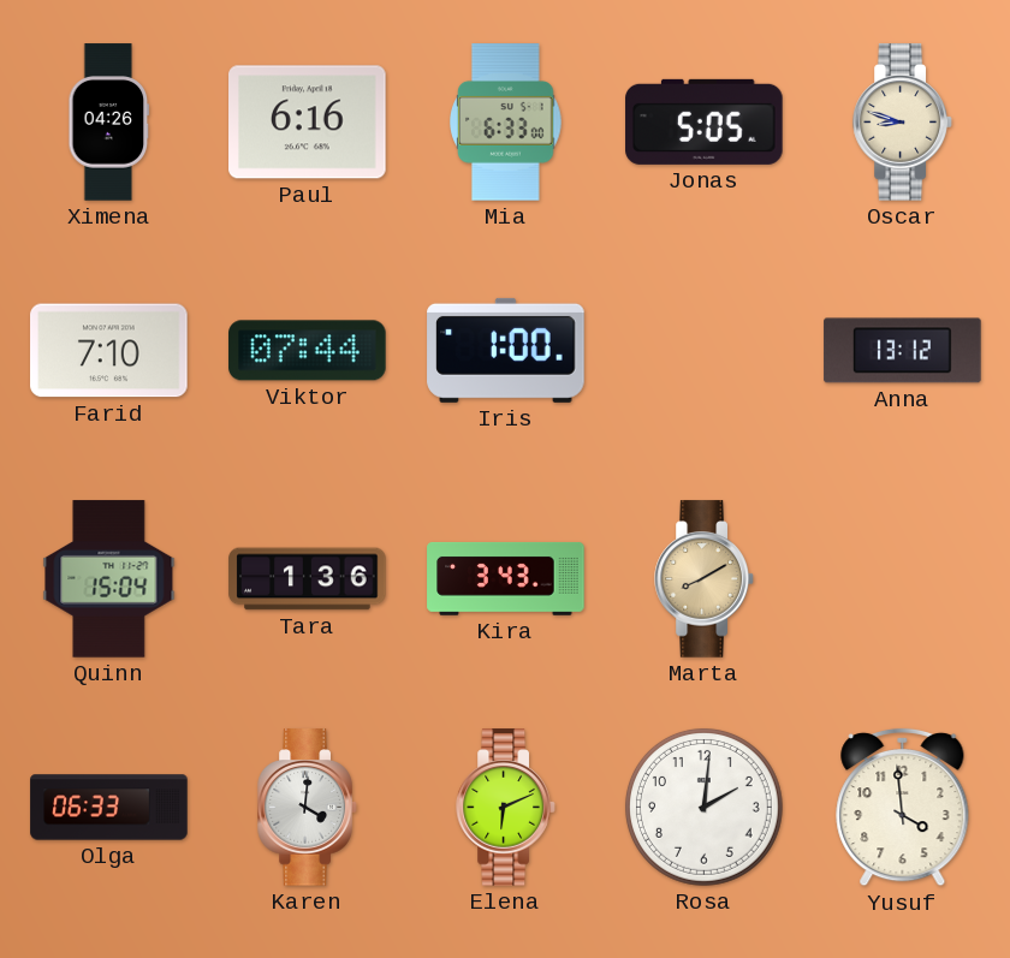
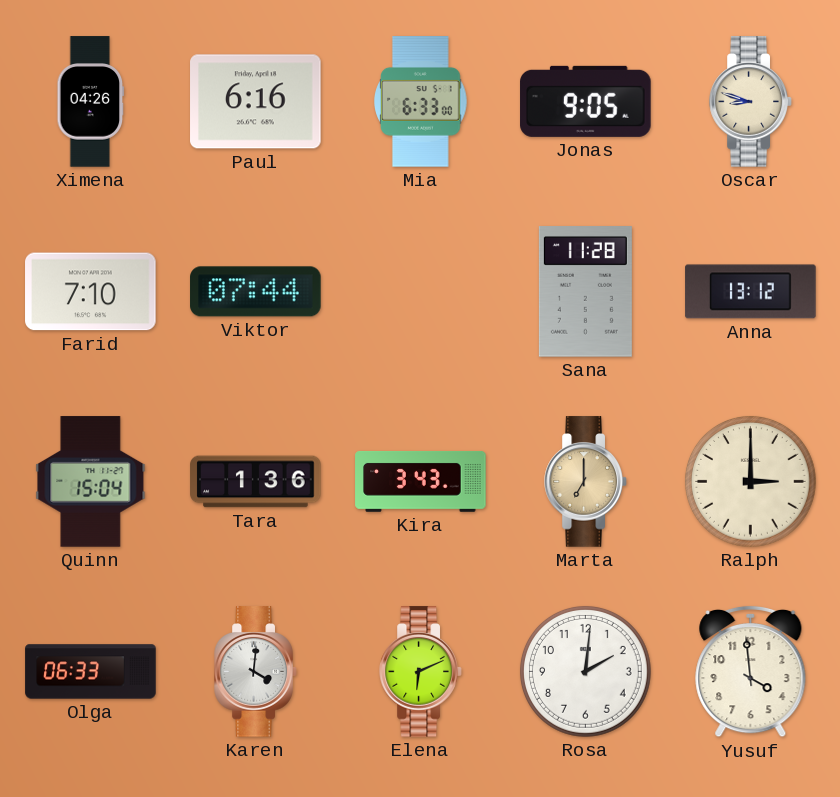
Jonas: 5:05 -> 9:05 (586, 101)
Iris: 1:00 -> none (506, 350)
Sana: none -> 11:28 (585, 292)
Marta: 8:10 -> 7:00 (586, 482)
Ralph: none -> 3:00 (750, 481)
